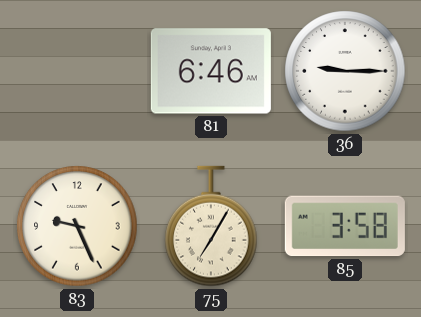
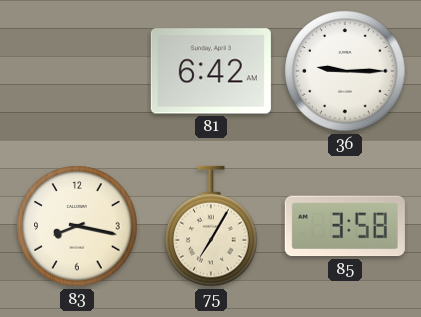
81: 6:46 -> 6:42 (211, 71)
83: 9:26 -> 8:17 (77, 226)
